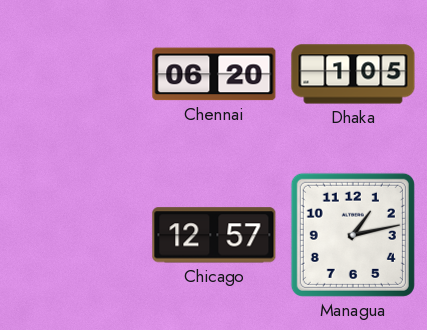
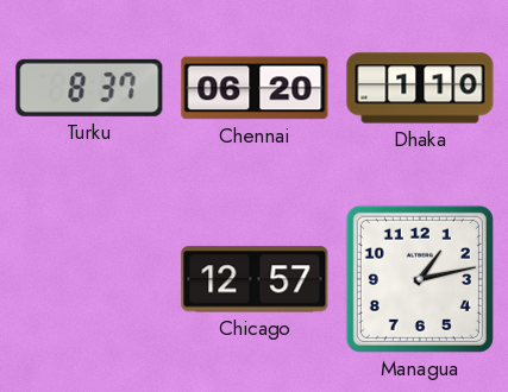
Turku: none -> 8:37 (89, 88)
Dhaka: 1:05 -> 1:10 (420, 88)
